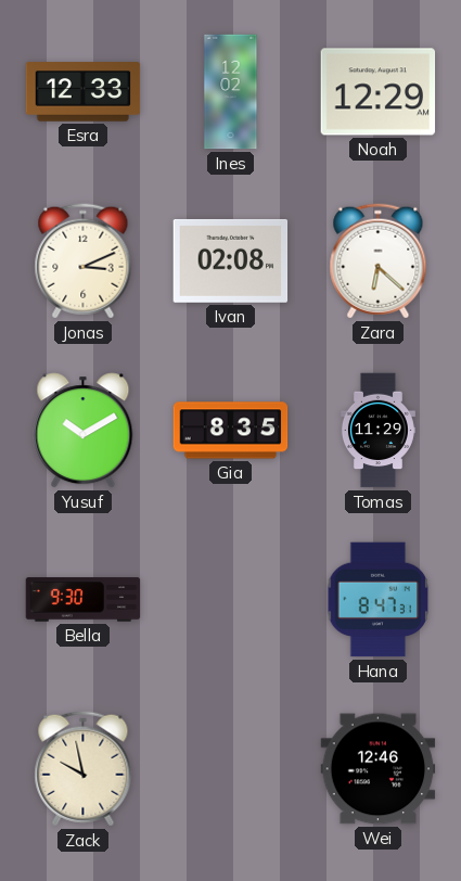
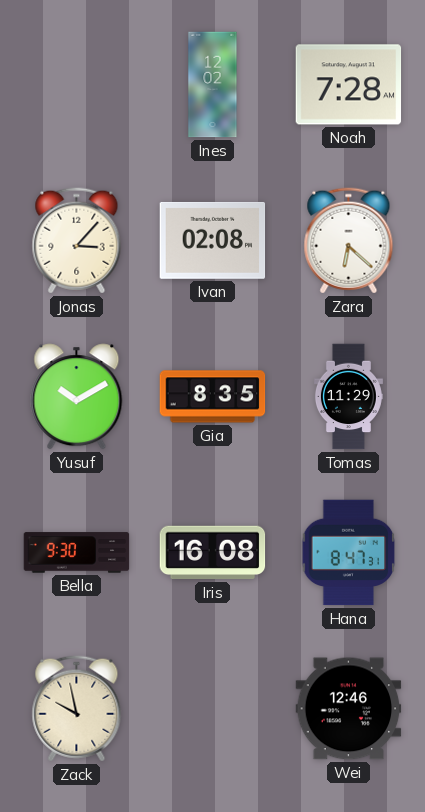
Esra: 12:33 -> none (84, 92)
Noah: 12:29 -> 7:28 (349, 85)
Jonas: 3:11 -> 3:07 (77, 241)
Iris: none -> 16:08 (213, 553)
